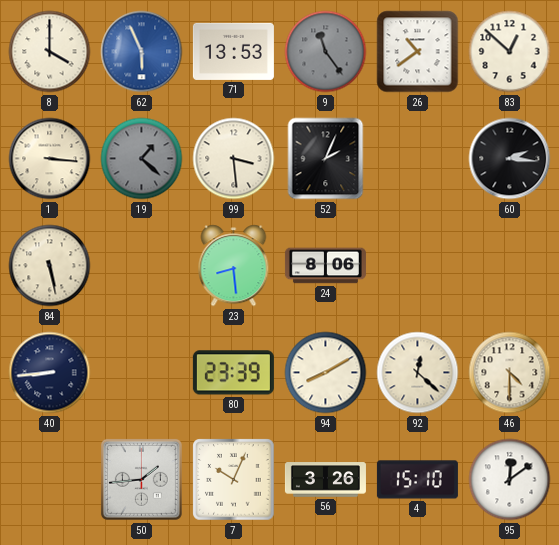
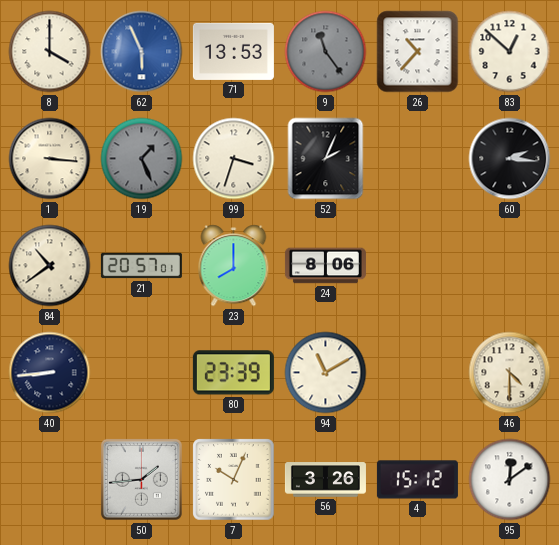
26: 10:39 -> 10:37 (418, 52)
19: 1:22 -> 1:26 (142, 159)
99: 3:29 -> 3:33 (234, 159)
84: 5:28 -> 10:39 (50, 266)
21: none -> 20:57 (141, 266)
23: 8:29 -> 8:00 (234, 266)
94: 8:10 -> 11:10 (326, 373)
92: 12:22 -> none (418, 373)
4: 15:10 -> 15:12 (417, 480)
